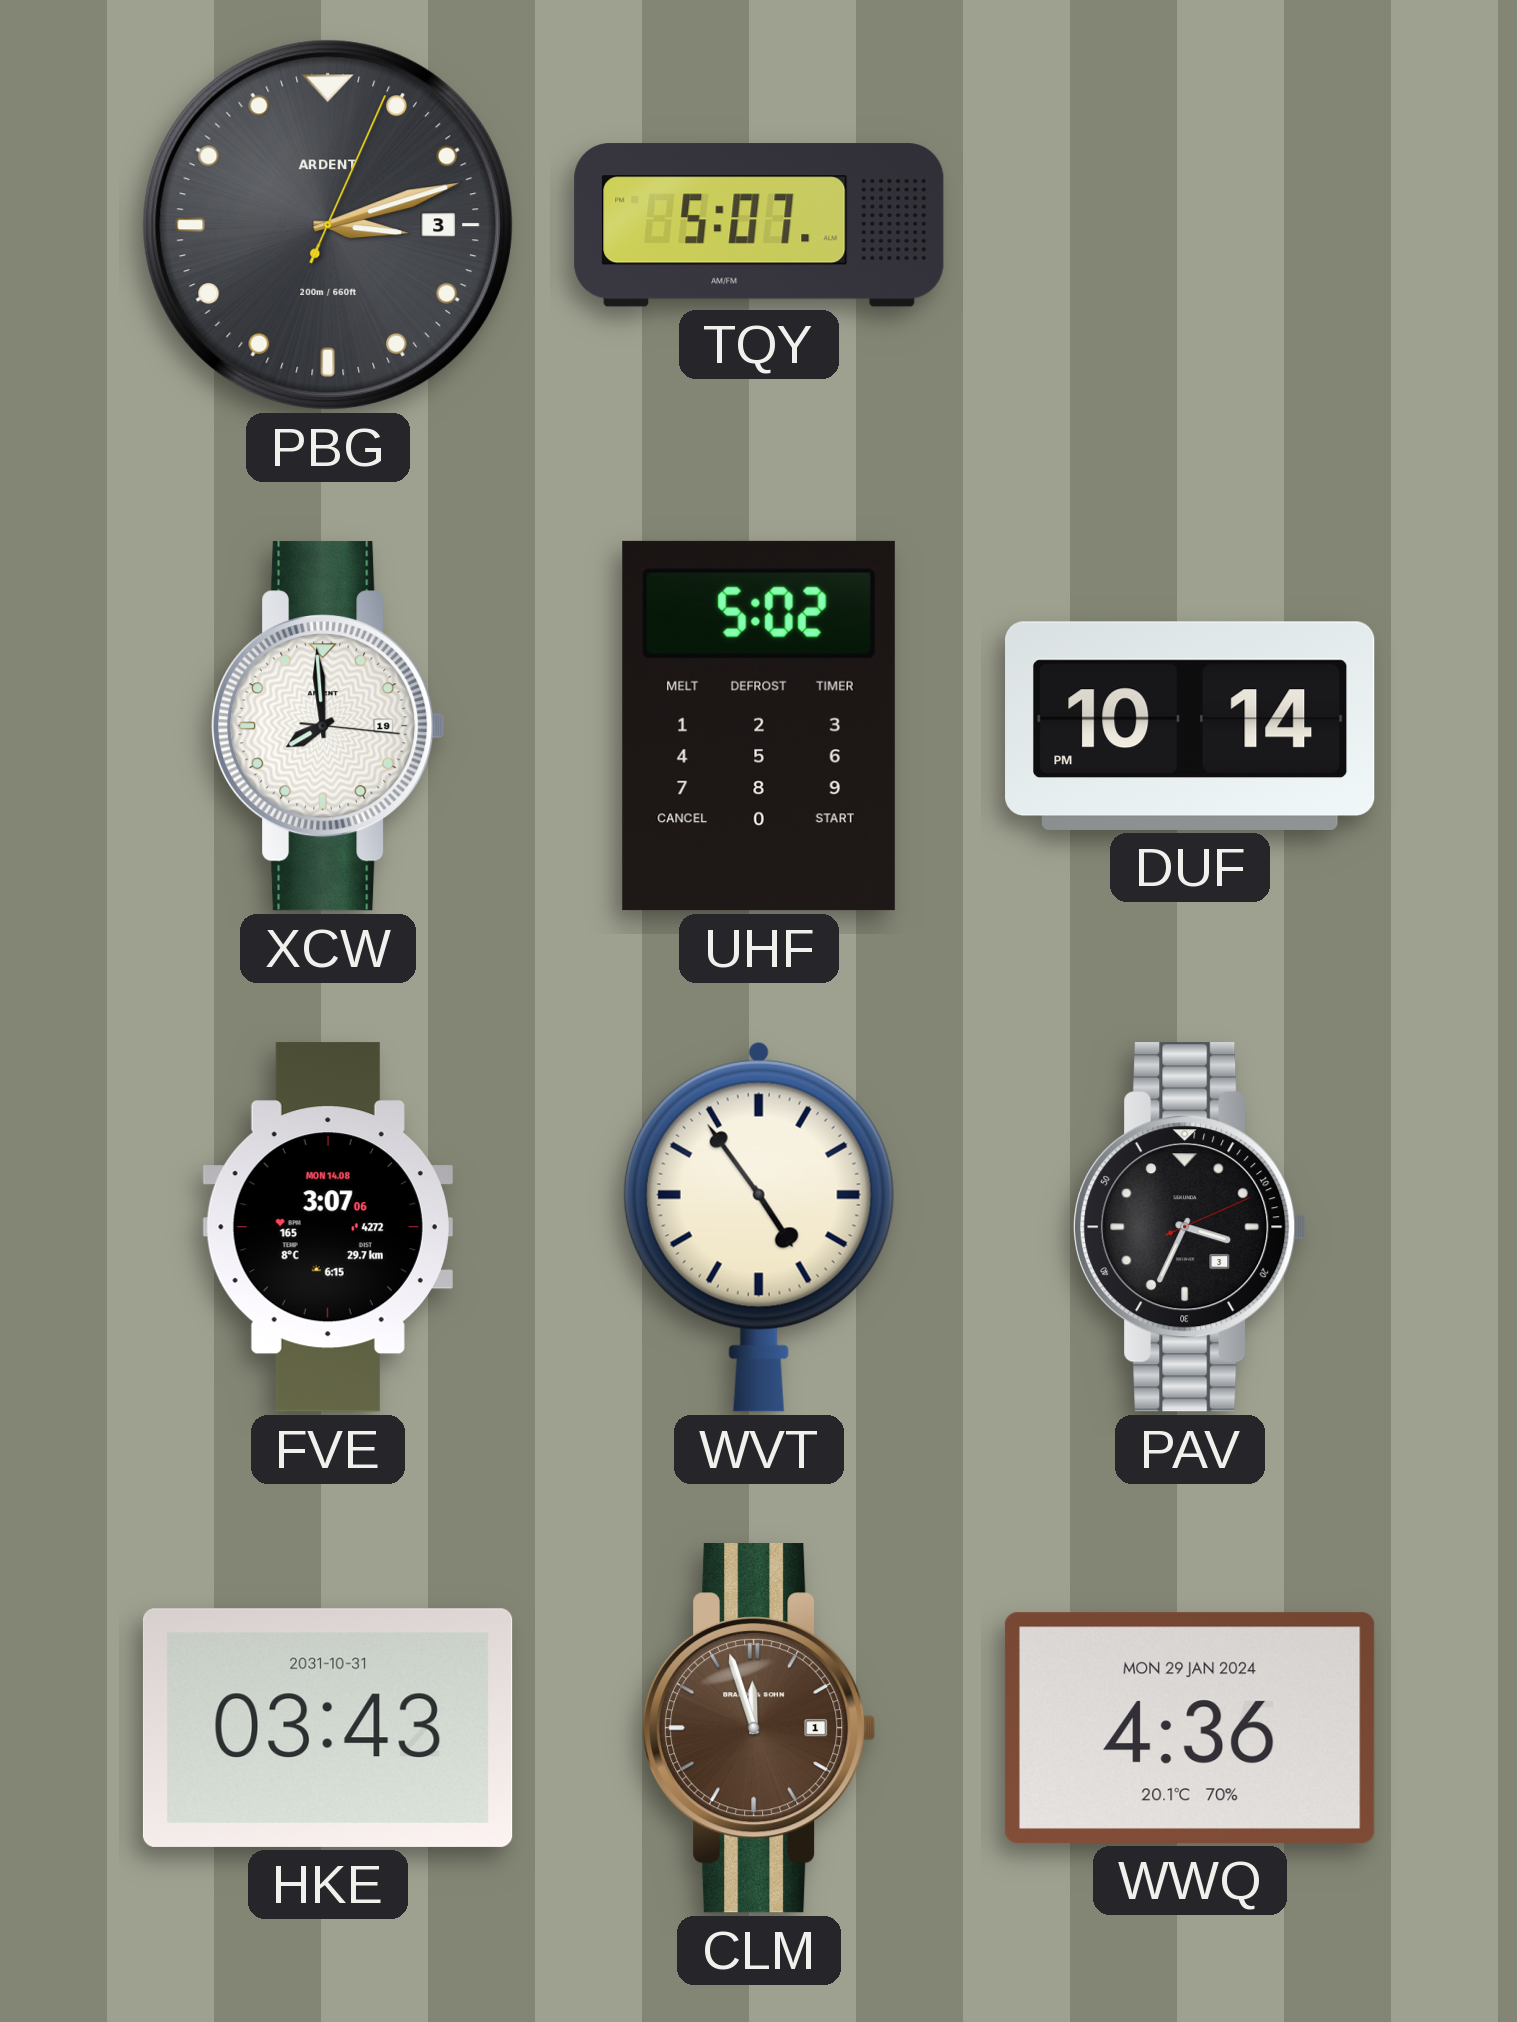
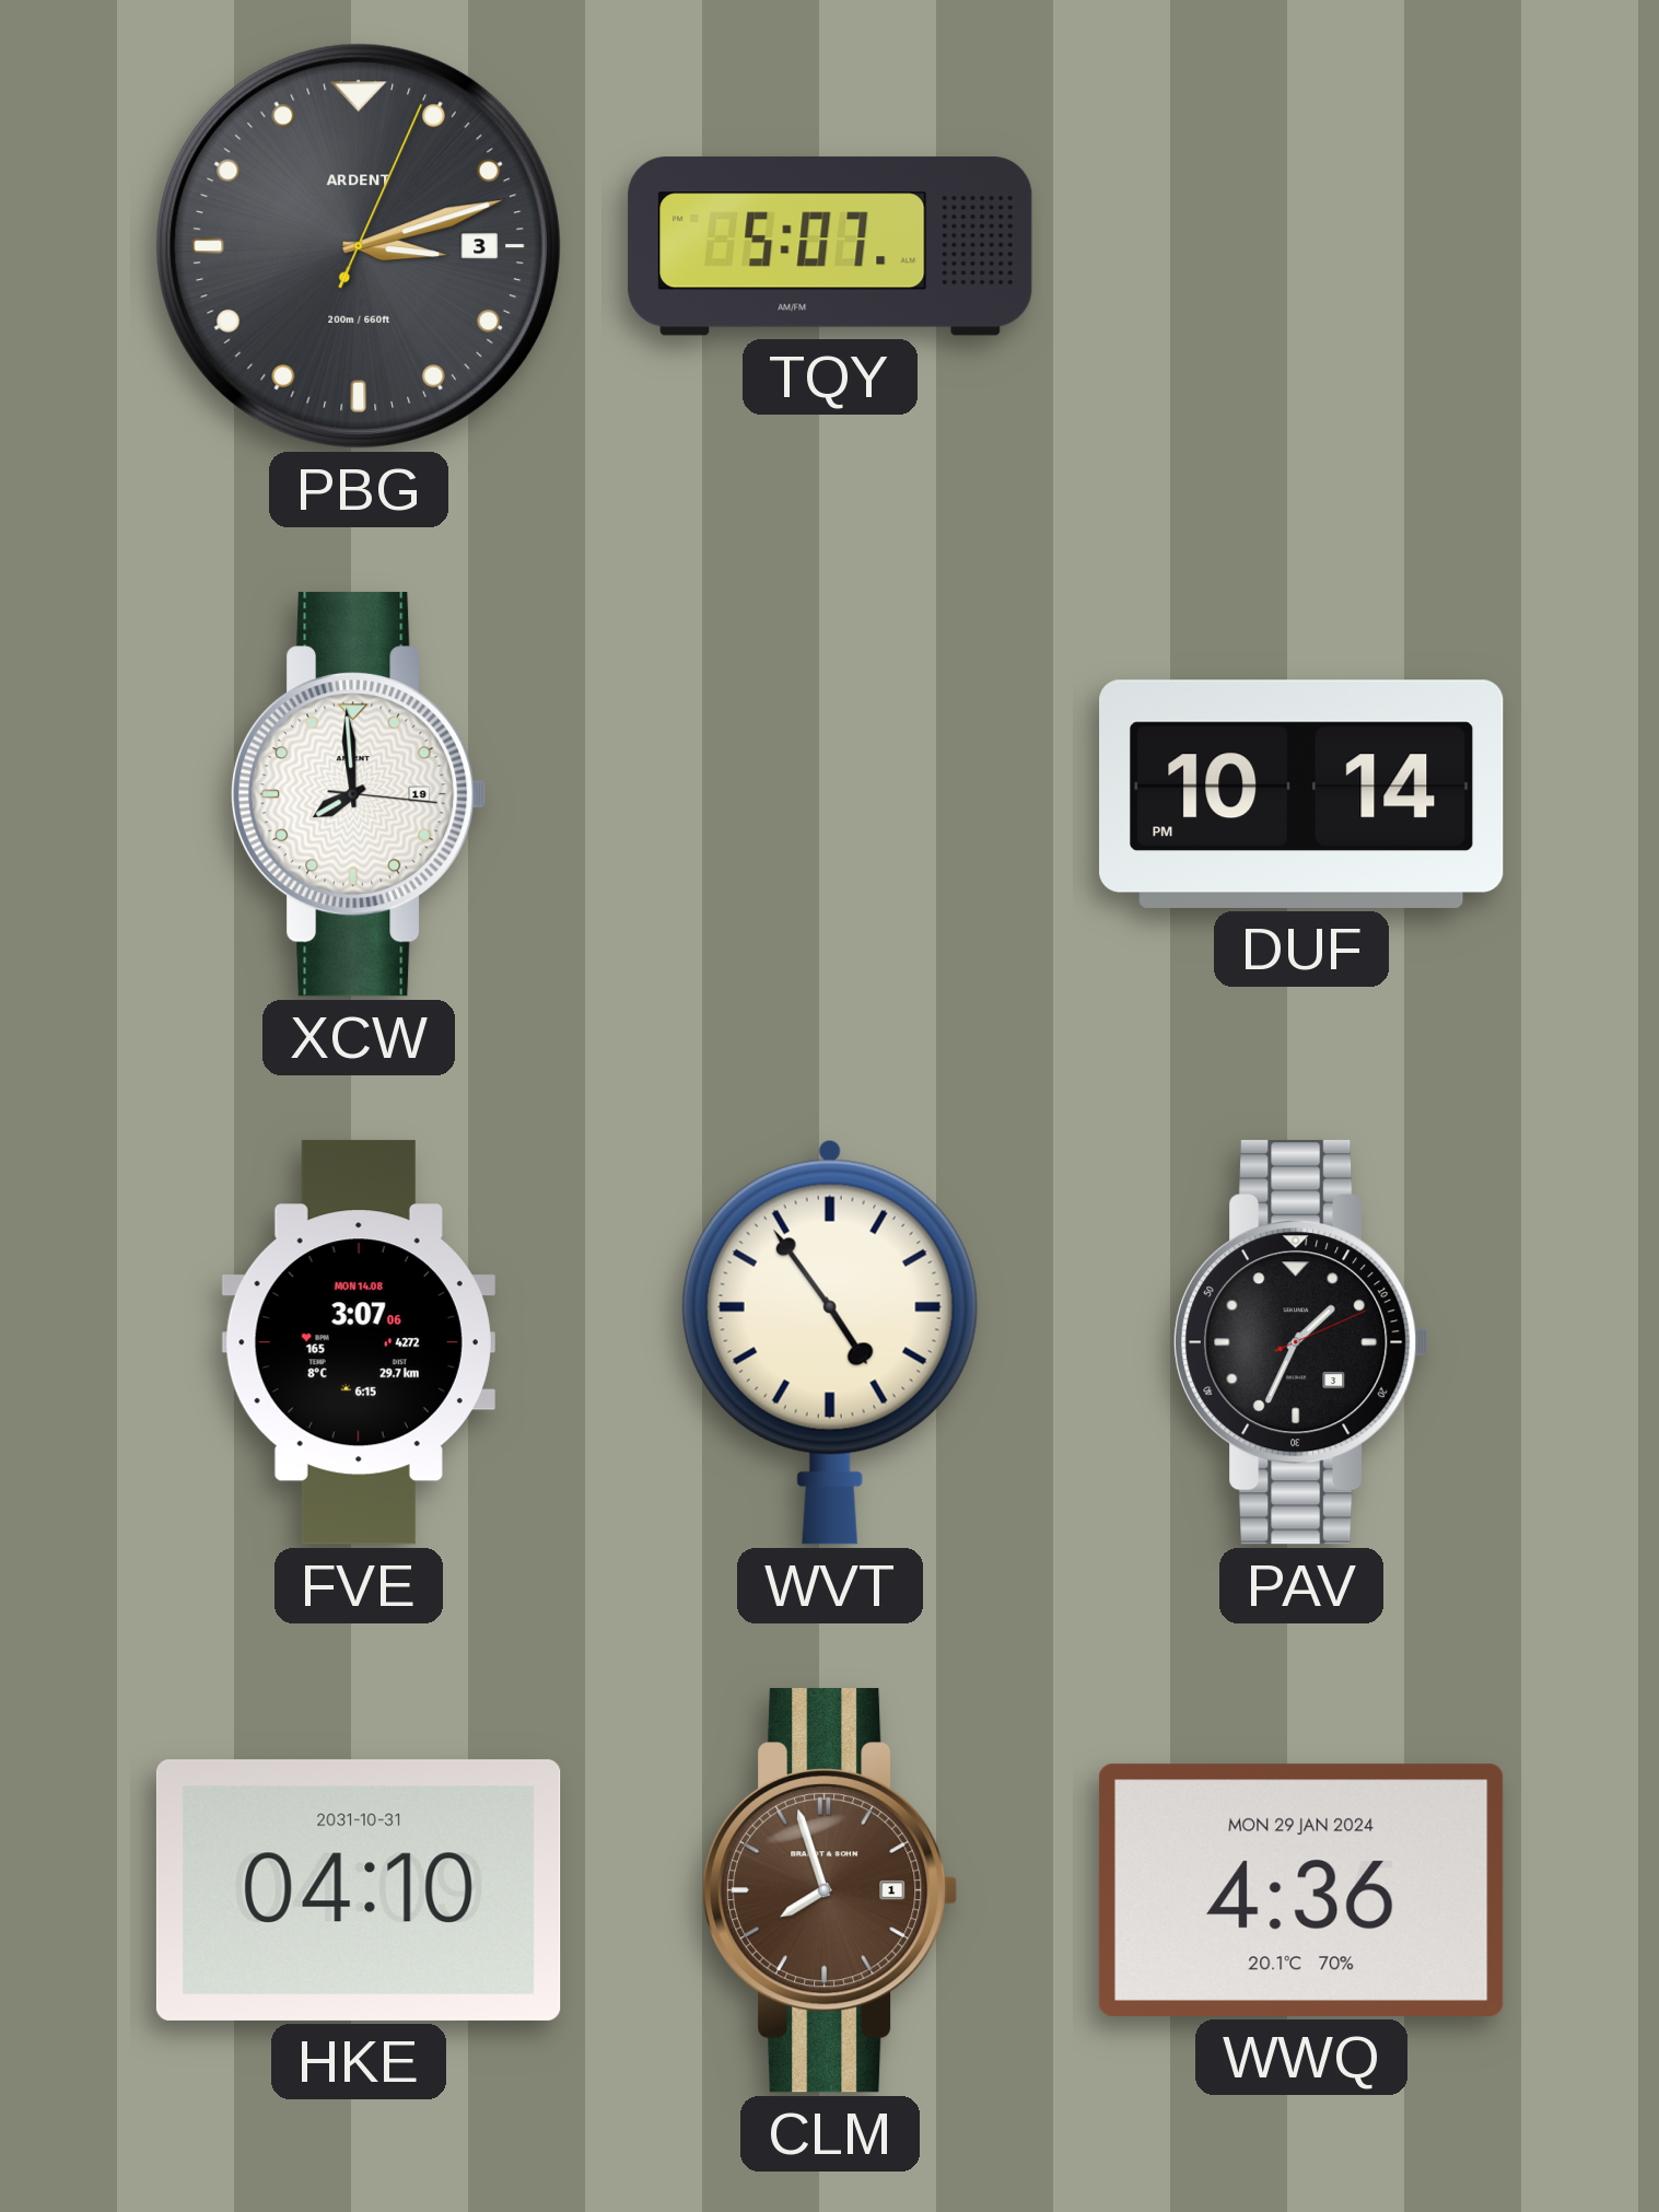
UHF: 5:02 -> none (759, 726)
PAV: 3:34 -> 1:34 (1301, 1342)
HKE: 03:43 -> 04:10 (359, 1890)
CLM: 11:57 -> 7:57 (830, 1890)
